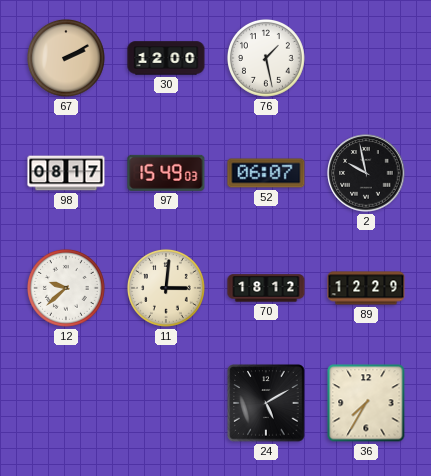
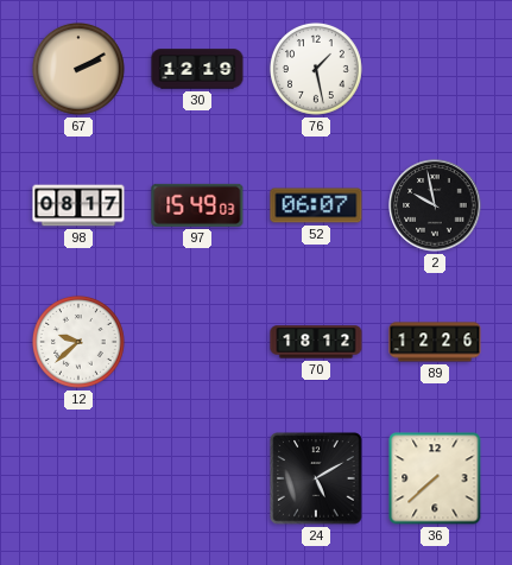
30: 12:00 -> 12:19 (197, 69)
11: 3:01 -> none (166, 288)
89: 12:29 -> 12:26 (435, 342)
36: 7:35 -> 7:38 (435, 478)
